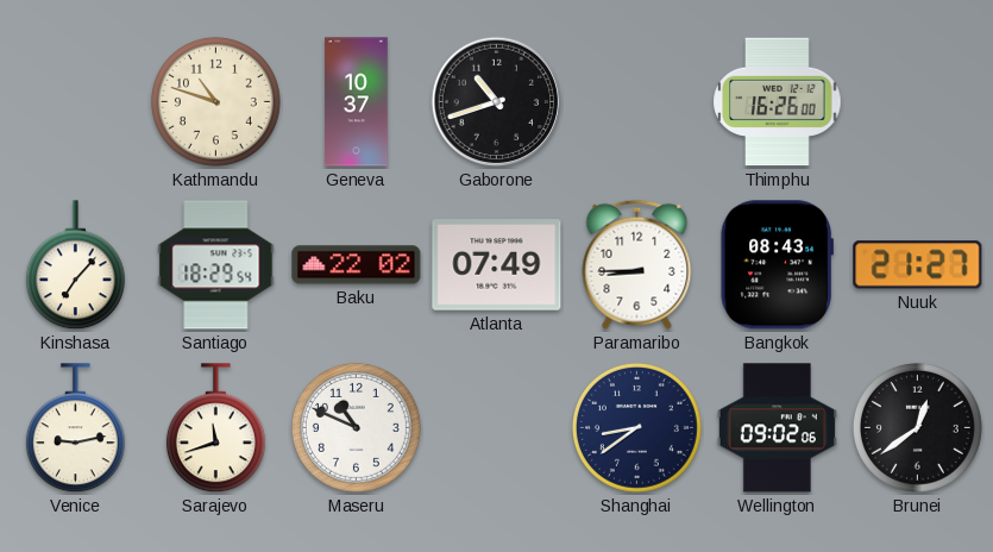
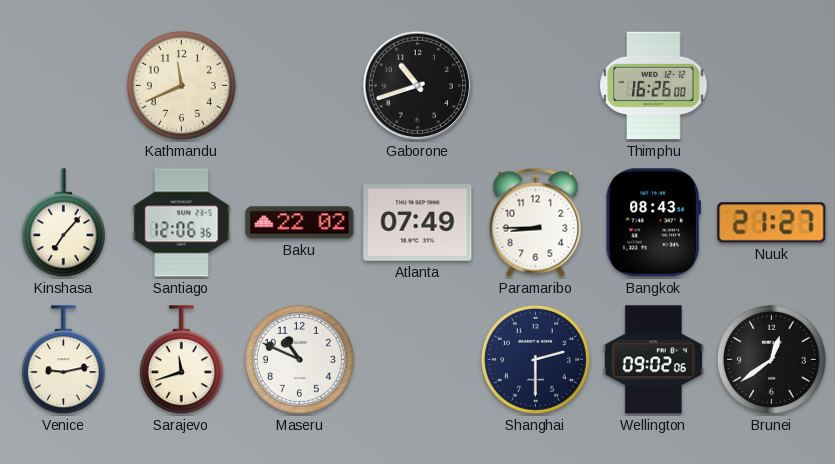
Kathmandu: 10:48 -> 11:41 (181, 85)
Geneva: 10:37 -> none (357, 102)
Santiago: 18:29 -> 12:06 (182, 223)
Shanghai: 8:39 -> 2:30 (535, 359)
